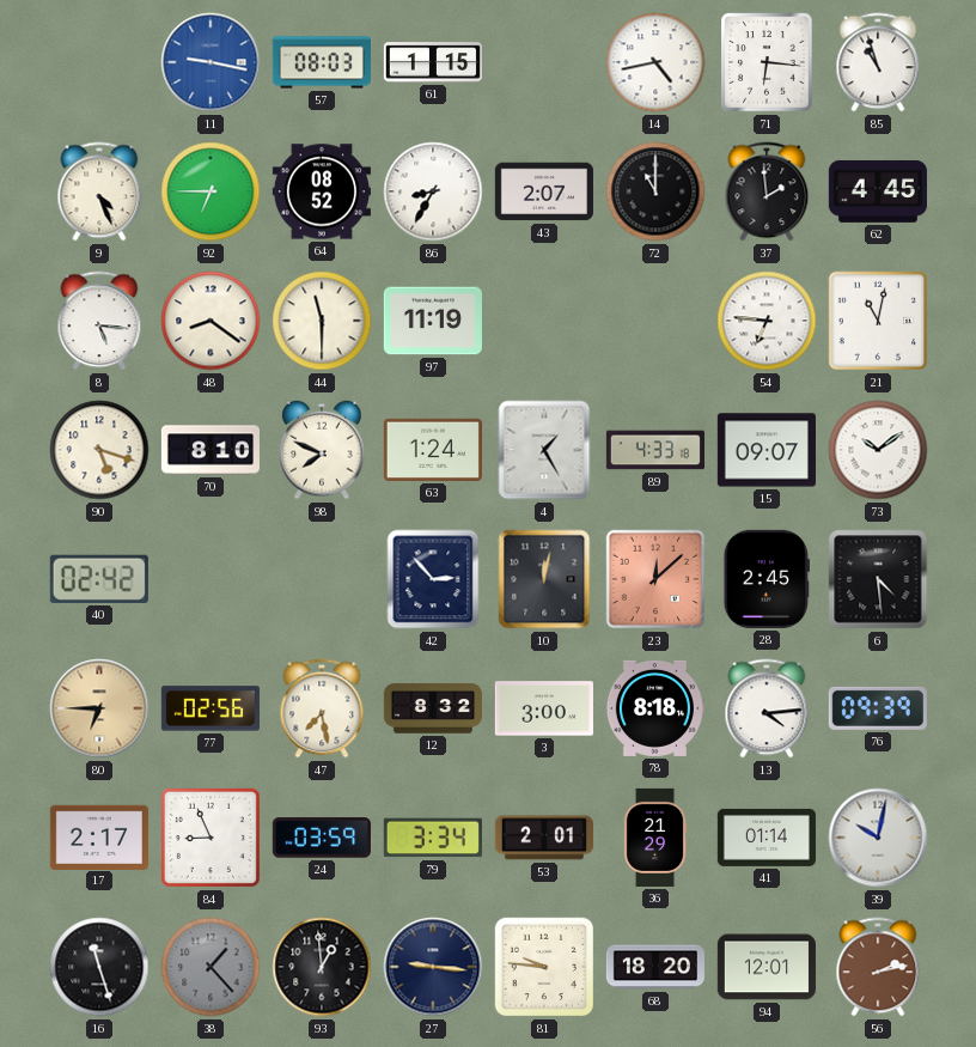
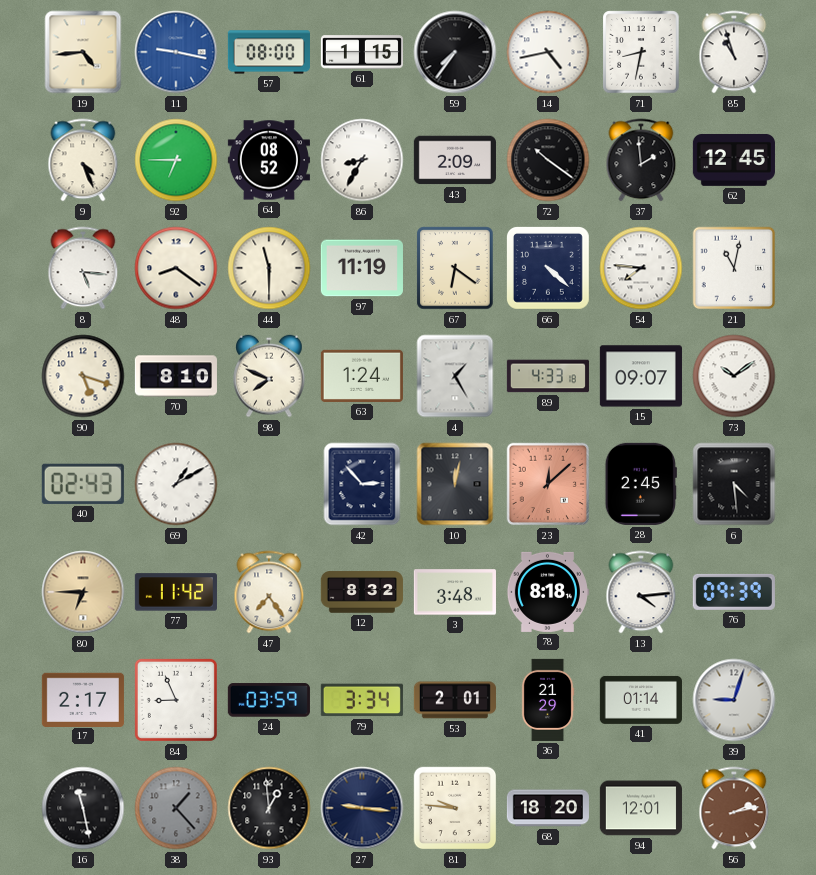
19: none -> 4:44 (83, 52)
57: 08:03 -> 08:00 (269, 52)
59: none -> 7:36 (455, 52)
71: 6:16 -> 8:32 (641, 52)
43: 2:07 -> 2:09 (455, 160)
72: 11:00 -> 10:21 (548, 160)
62: 4:45 -> 12:45 (734, 160)
67: none -> 6:21 (455, 268)
66: none -> 4:22 (548, 268)
54: 6:46 -> 7:46 (641, 268)
40: 02:42 -> 02:43 (83, 484)
69: none -> 1:10 (176, 484)
77: 02:56 -> 11:42 (176, 592)
47: 7:28 -> 7:24 (269, 592)
3: 3:00 -> 3:48 (455, 592)
39: 10:02 -> 9:03 (734, 700)
16: 11:27 -> 11:28 (83, 808)
